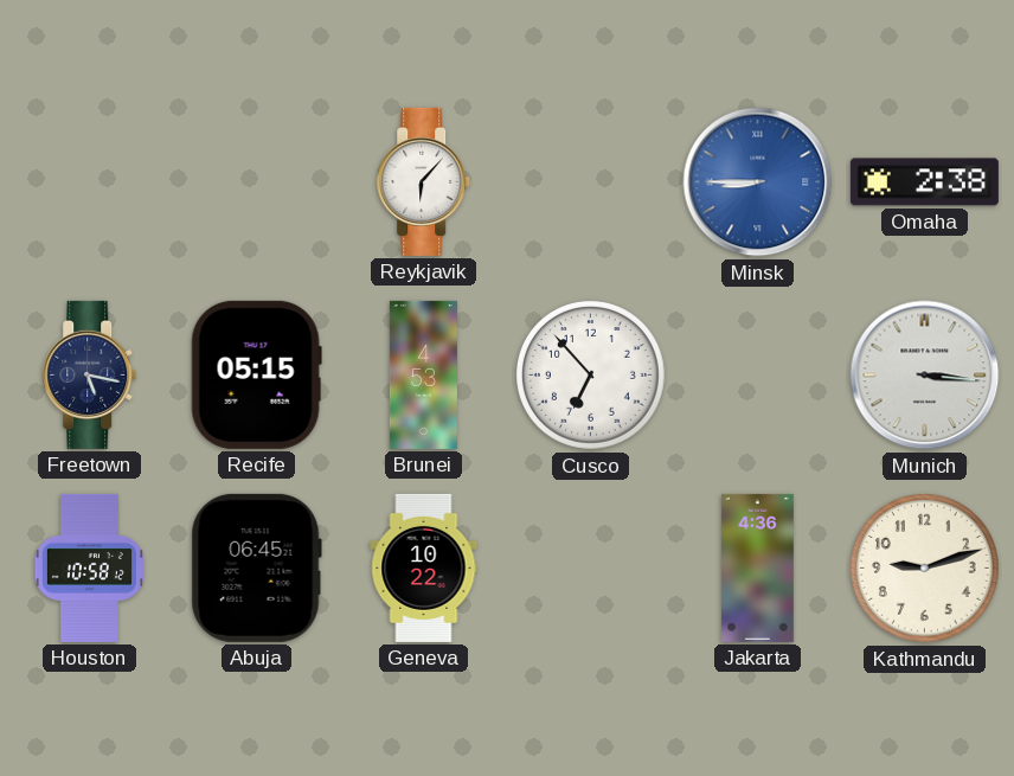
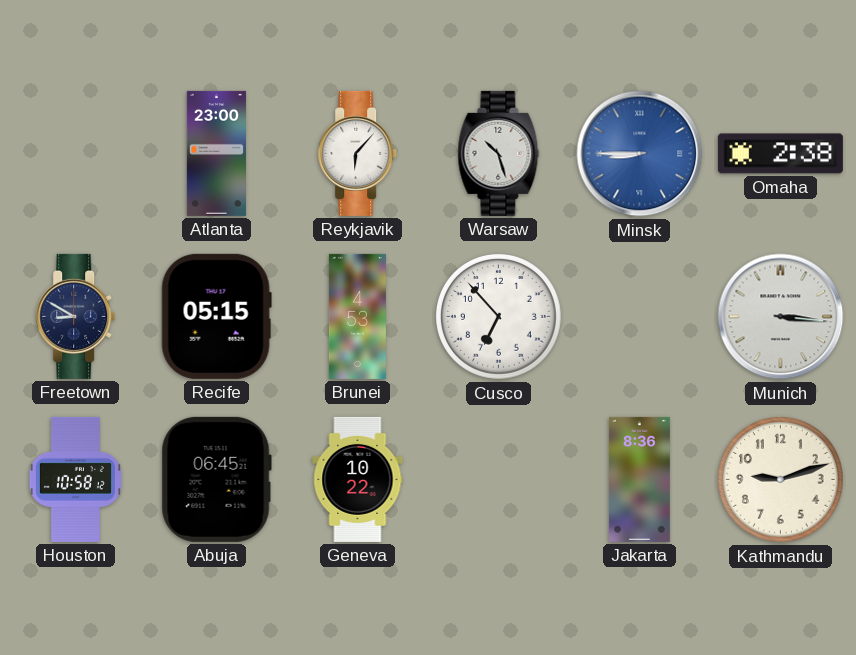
Atlanta: none -> 23:00 (216, 153)
Warsaw: none -> 10:27 (499, 153)
Freetown: 5:17 -> 8:50 (76, 316)
Jakarta: 4:36 -> 8:36 (639, 479)
